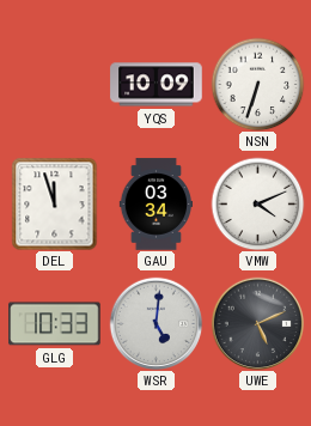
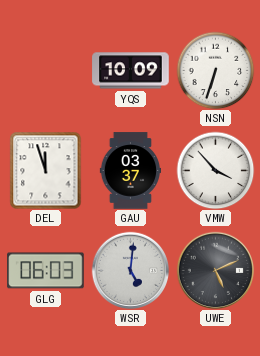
GAU: 03:34 -> 03:37 (130, 171)
VMW: 4:11 -> 3:53 (215, 170)
GLG: 10:33 -> 06:03 (46, 271)
